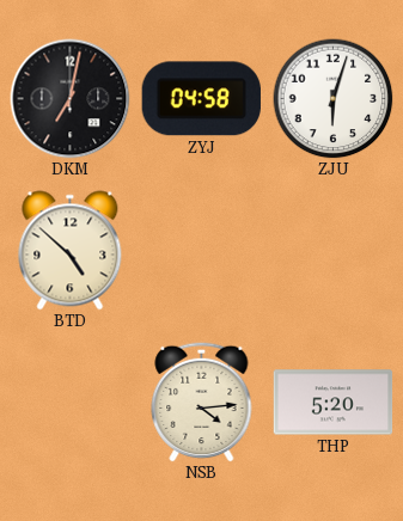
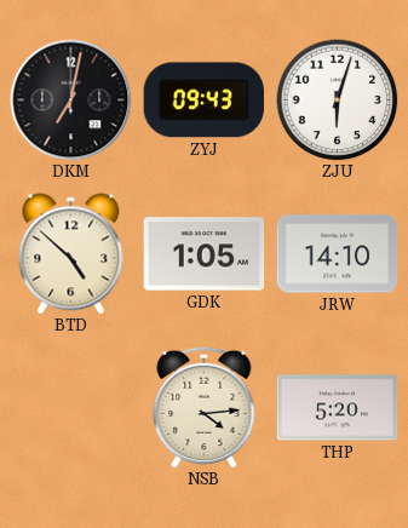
ZYJ: 04:58 -> 09:43 (203, 101)
GDK: none -> 1:05 (205, 254)
JRW: none -> 14:10 (338, 254)
